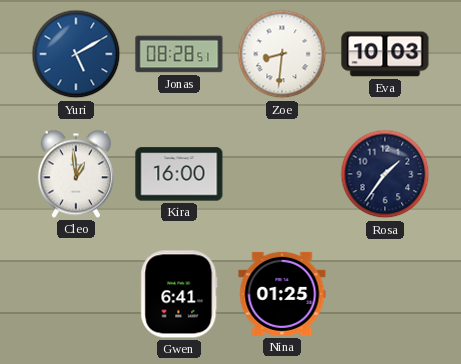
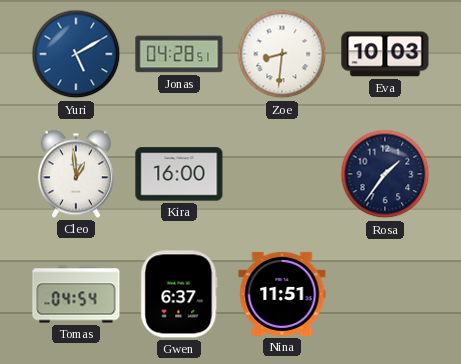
Jonas: 08:28 -> 04:28 (179, 54)
Tomas: none -> 04:54 (76, 294)
Gwen: 6:41 -> 6:37 (179, 294)
Nina: 01:25 -> 11:51 (282, 294)
